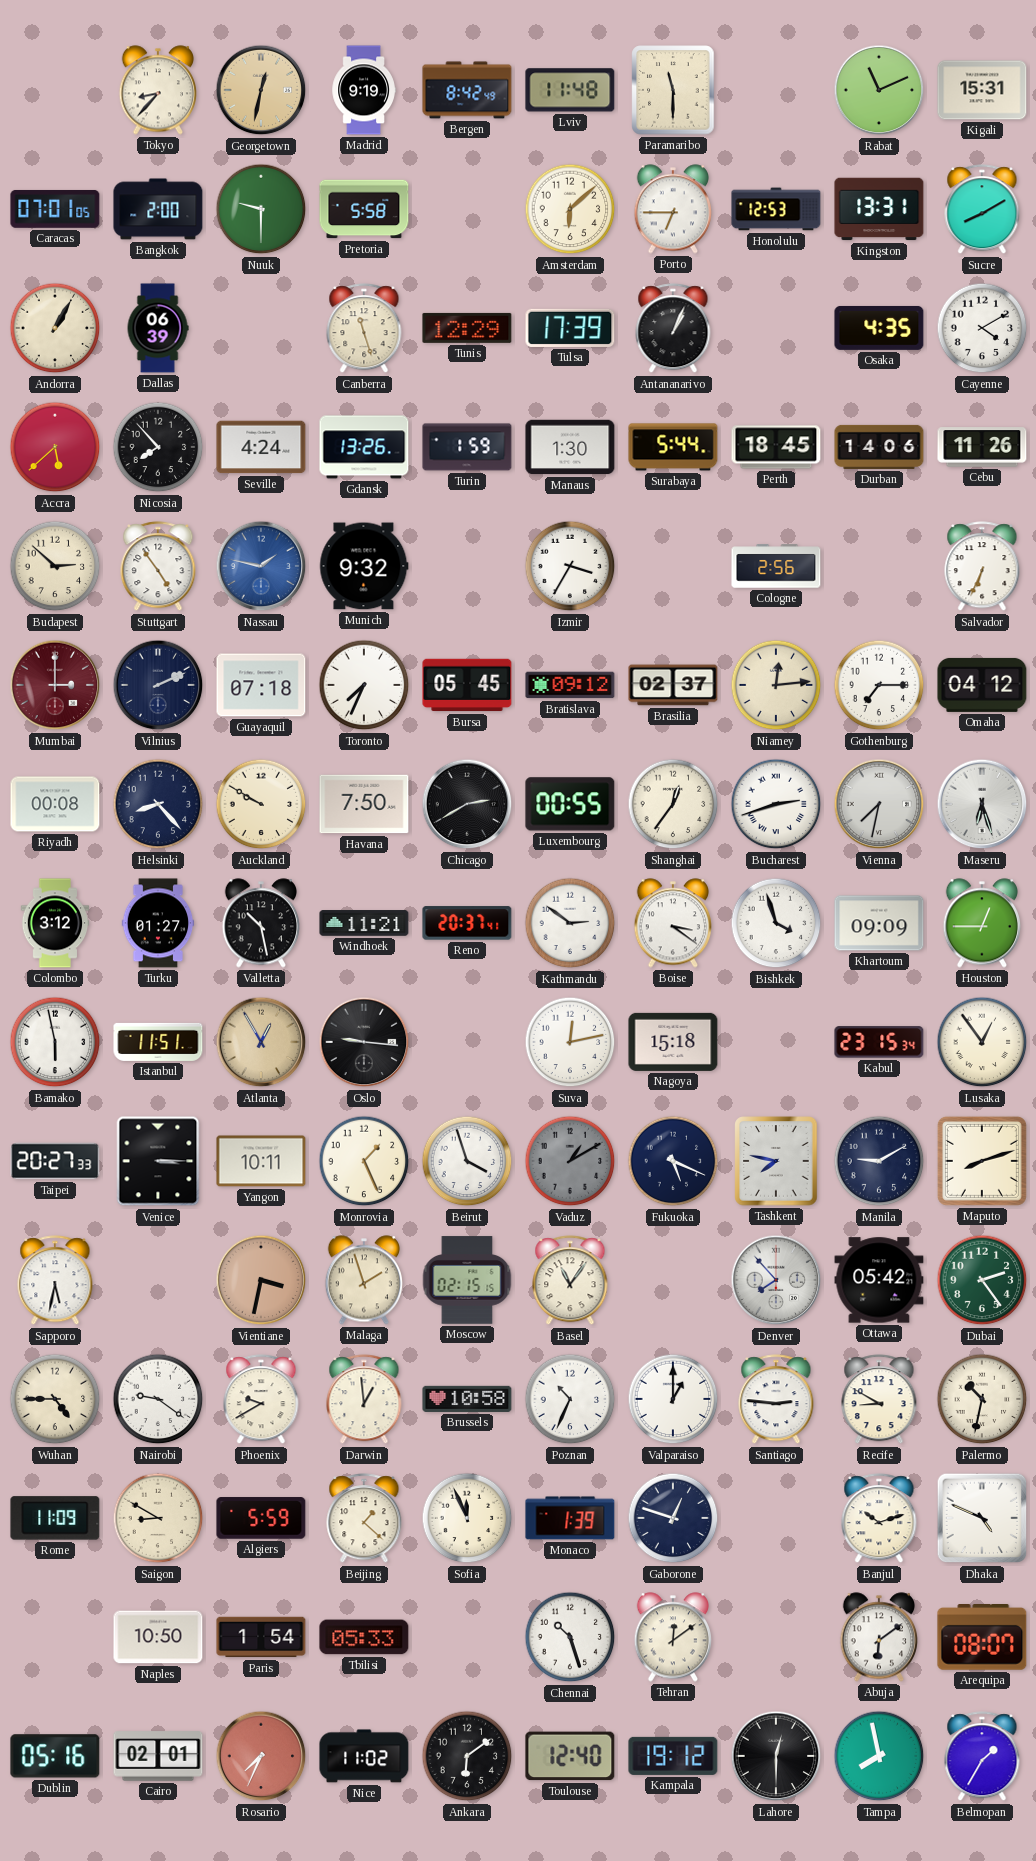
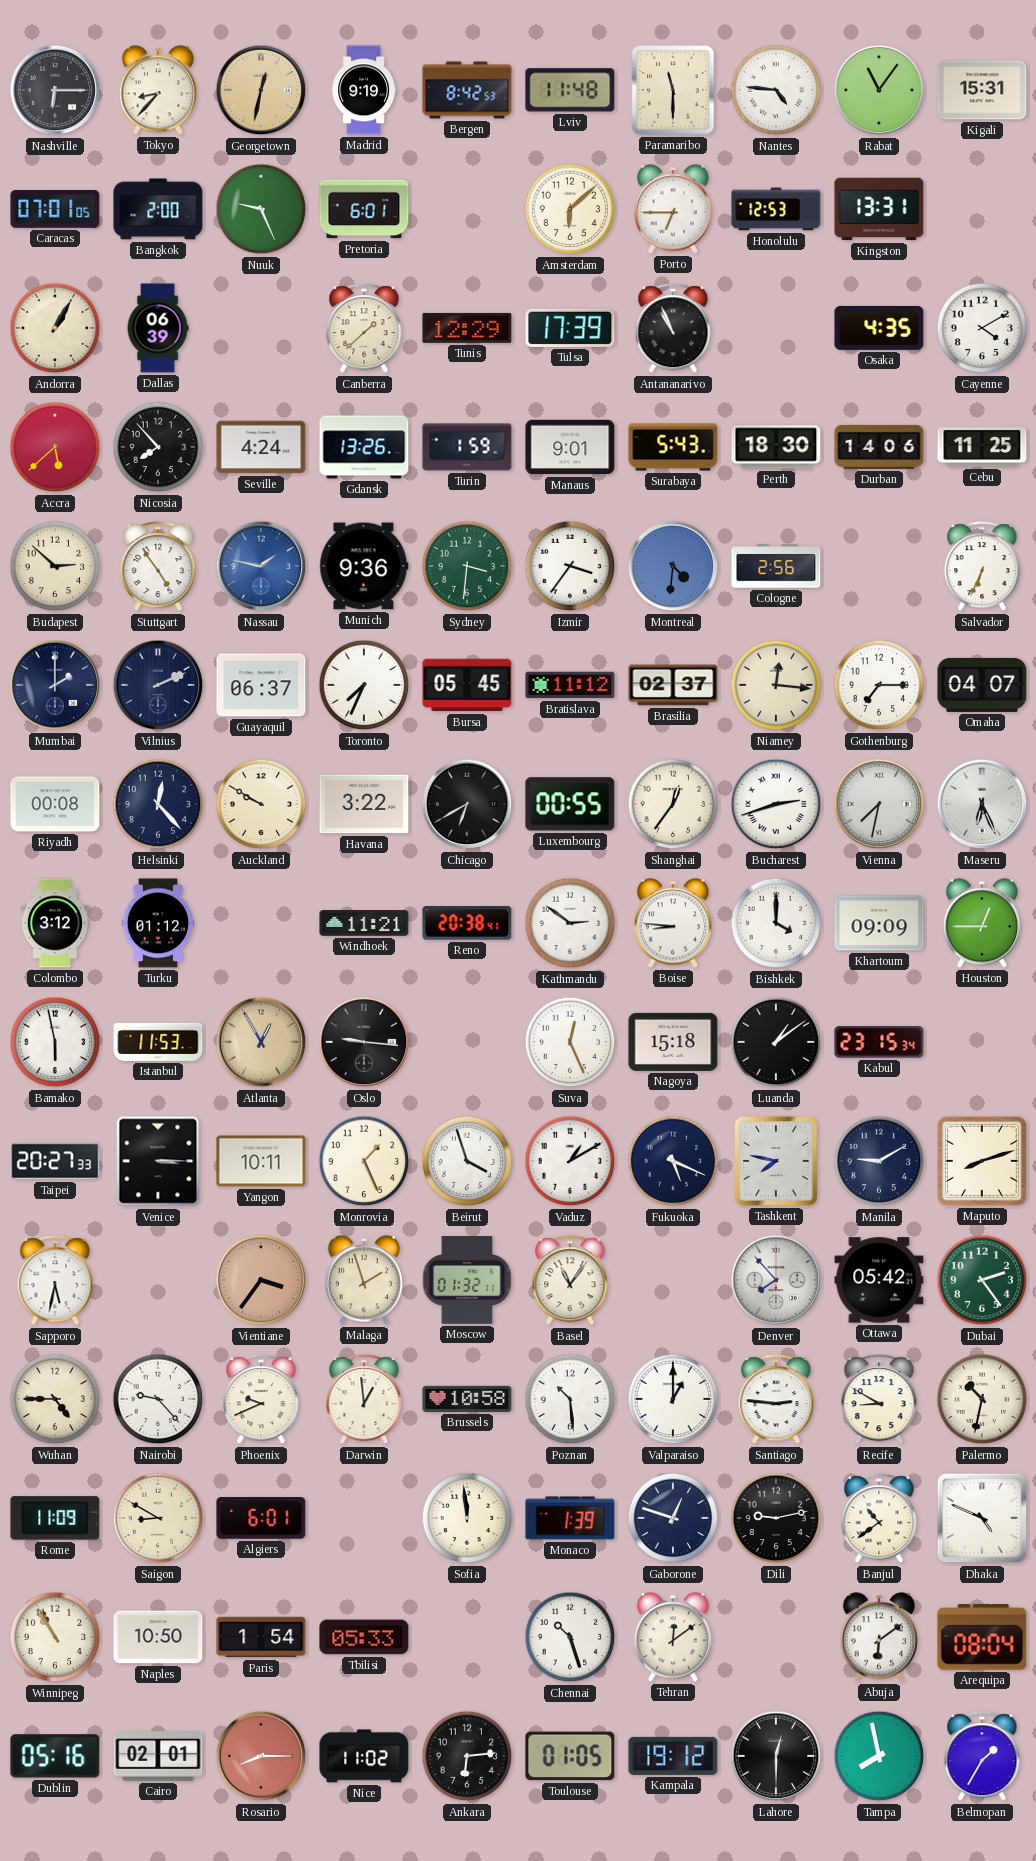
Nashville: none -> 6:15 (55, 90)
Bergen: 8:42:49 -> 8:42:53 (467, 90)
Nantes: none -> 4:46 (776, 90)
Rabat: 11:11 -> 11:06 (879, 90)
Nuuk: 9:30 -> 9:26 (261, 209)
Pretoria: 5:58 -> 6:01 (364, 209)
Sucre: 8:10 -> none (982, 210)
Canberra: 11:27 -> 1:38 (364, 329)
Antananarivo: 1:04 -> 10:56 (673, 329)
Manaus: 1:30 -> 9:01 (570, 447)
Surabaya: 5:44 -> 5:43 (673, 447)
Perth: 18:45 -> 18:30 (776, 447)
Cebu: 11:26 -> 11:25 (982, 447)
Munich: 9:32 -> 9:36 (364, 566)
Sydney: none -> 3:31 (467, 566)
Izmir: 3:35 -> 3:36 (570, 566)
Montreal: none -> 4:31 (673, 566)
Mumbai: 3:00 -> 2:00 (55, 685)
Mumbai dial: burgundy -> navy (55, 685)
Guayaquil: 07:18 -> 06:37 (261, 685)
Bratislava: 09:12 -> 11:12 (570, 685)
Niamey: 12:14 -> 12:16 (776, 685)
Omaha: 04:12 -> 04:07 (982, 685)
Helsinki: 8:23 -> 12:23 (158, 804)
Havana: 7:50 -> 3:22 (364, 804)
Chicago: 2:40 -> 6:40 (467, 804)
Maseru: 6:27 -> 6:26 (982, 804)
Turku: 01:27 -> 01:12 (158, 923)
Valletta: 10:28 -> none (261, 923)
Reno: 20:37 -> 20:38 (467, 923)
Boise: 3:21 -> 8:46 (673, 923)
Bishkek: 3:57 -> 4:00 (776, 923)
Istanbul: 11:51 -> 11:53 (158, 1042)
Suva: 12:13 -> 12:26 (570, 1042)
Luanda: none -> 1:09 (776, 1042)
Lusaka: 12:54 -> none (982, 1042)
Vaduz dial: grey -> white (570, 1161)
Vientiane: 3:32 -> 3:36 (261, 1280)
Moscow: 02:15 -> 01:32 (467, 1280)
Nairobi: 9:21 -> 9:23 (158, 1399)
Phoenix: 9:40 -> 9:41 (261, 1400)
Poznan: 10:34 -> 10:29 (570, 1399)
Algiers: 5:59 -> 6:01 (261, 1518)
Beijing: 1:22 -> none (364, 1519)
Sofia: 11:56 -> 11:59 (467, 1518)
Dili: none -> 9:13 (776, 1518)
Banjul: 10:12 -> 10:39 (879, 1519)
Winnipeg: none -> 10:55 (55, 1637)
Arequipa: 08:07 -> 08:04 (982, 1638)
Rosario: 7:34 -> 8:15 (261, 1756)
Ankara: 6:09 -> 6:14 (467, 1756)
Toulouse: 12:40 -> 01:05 (570, 1756)
